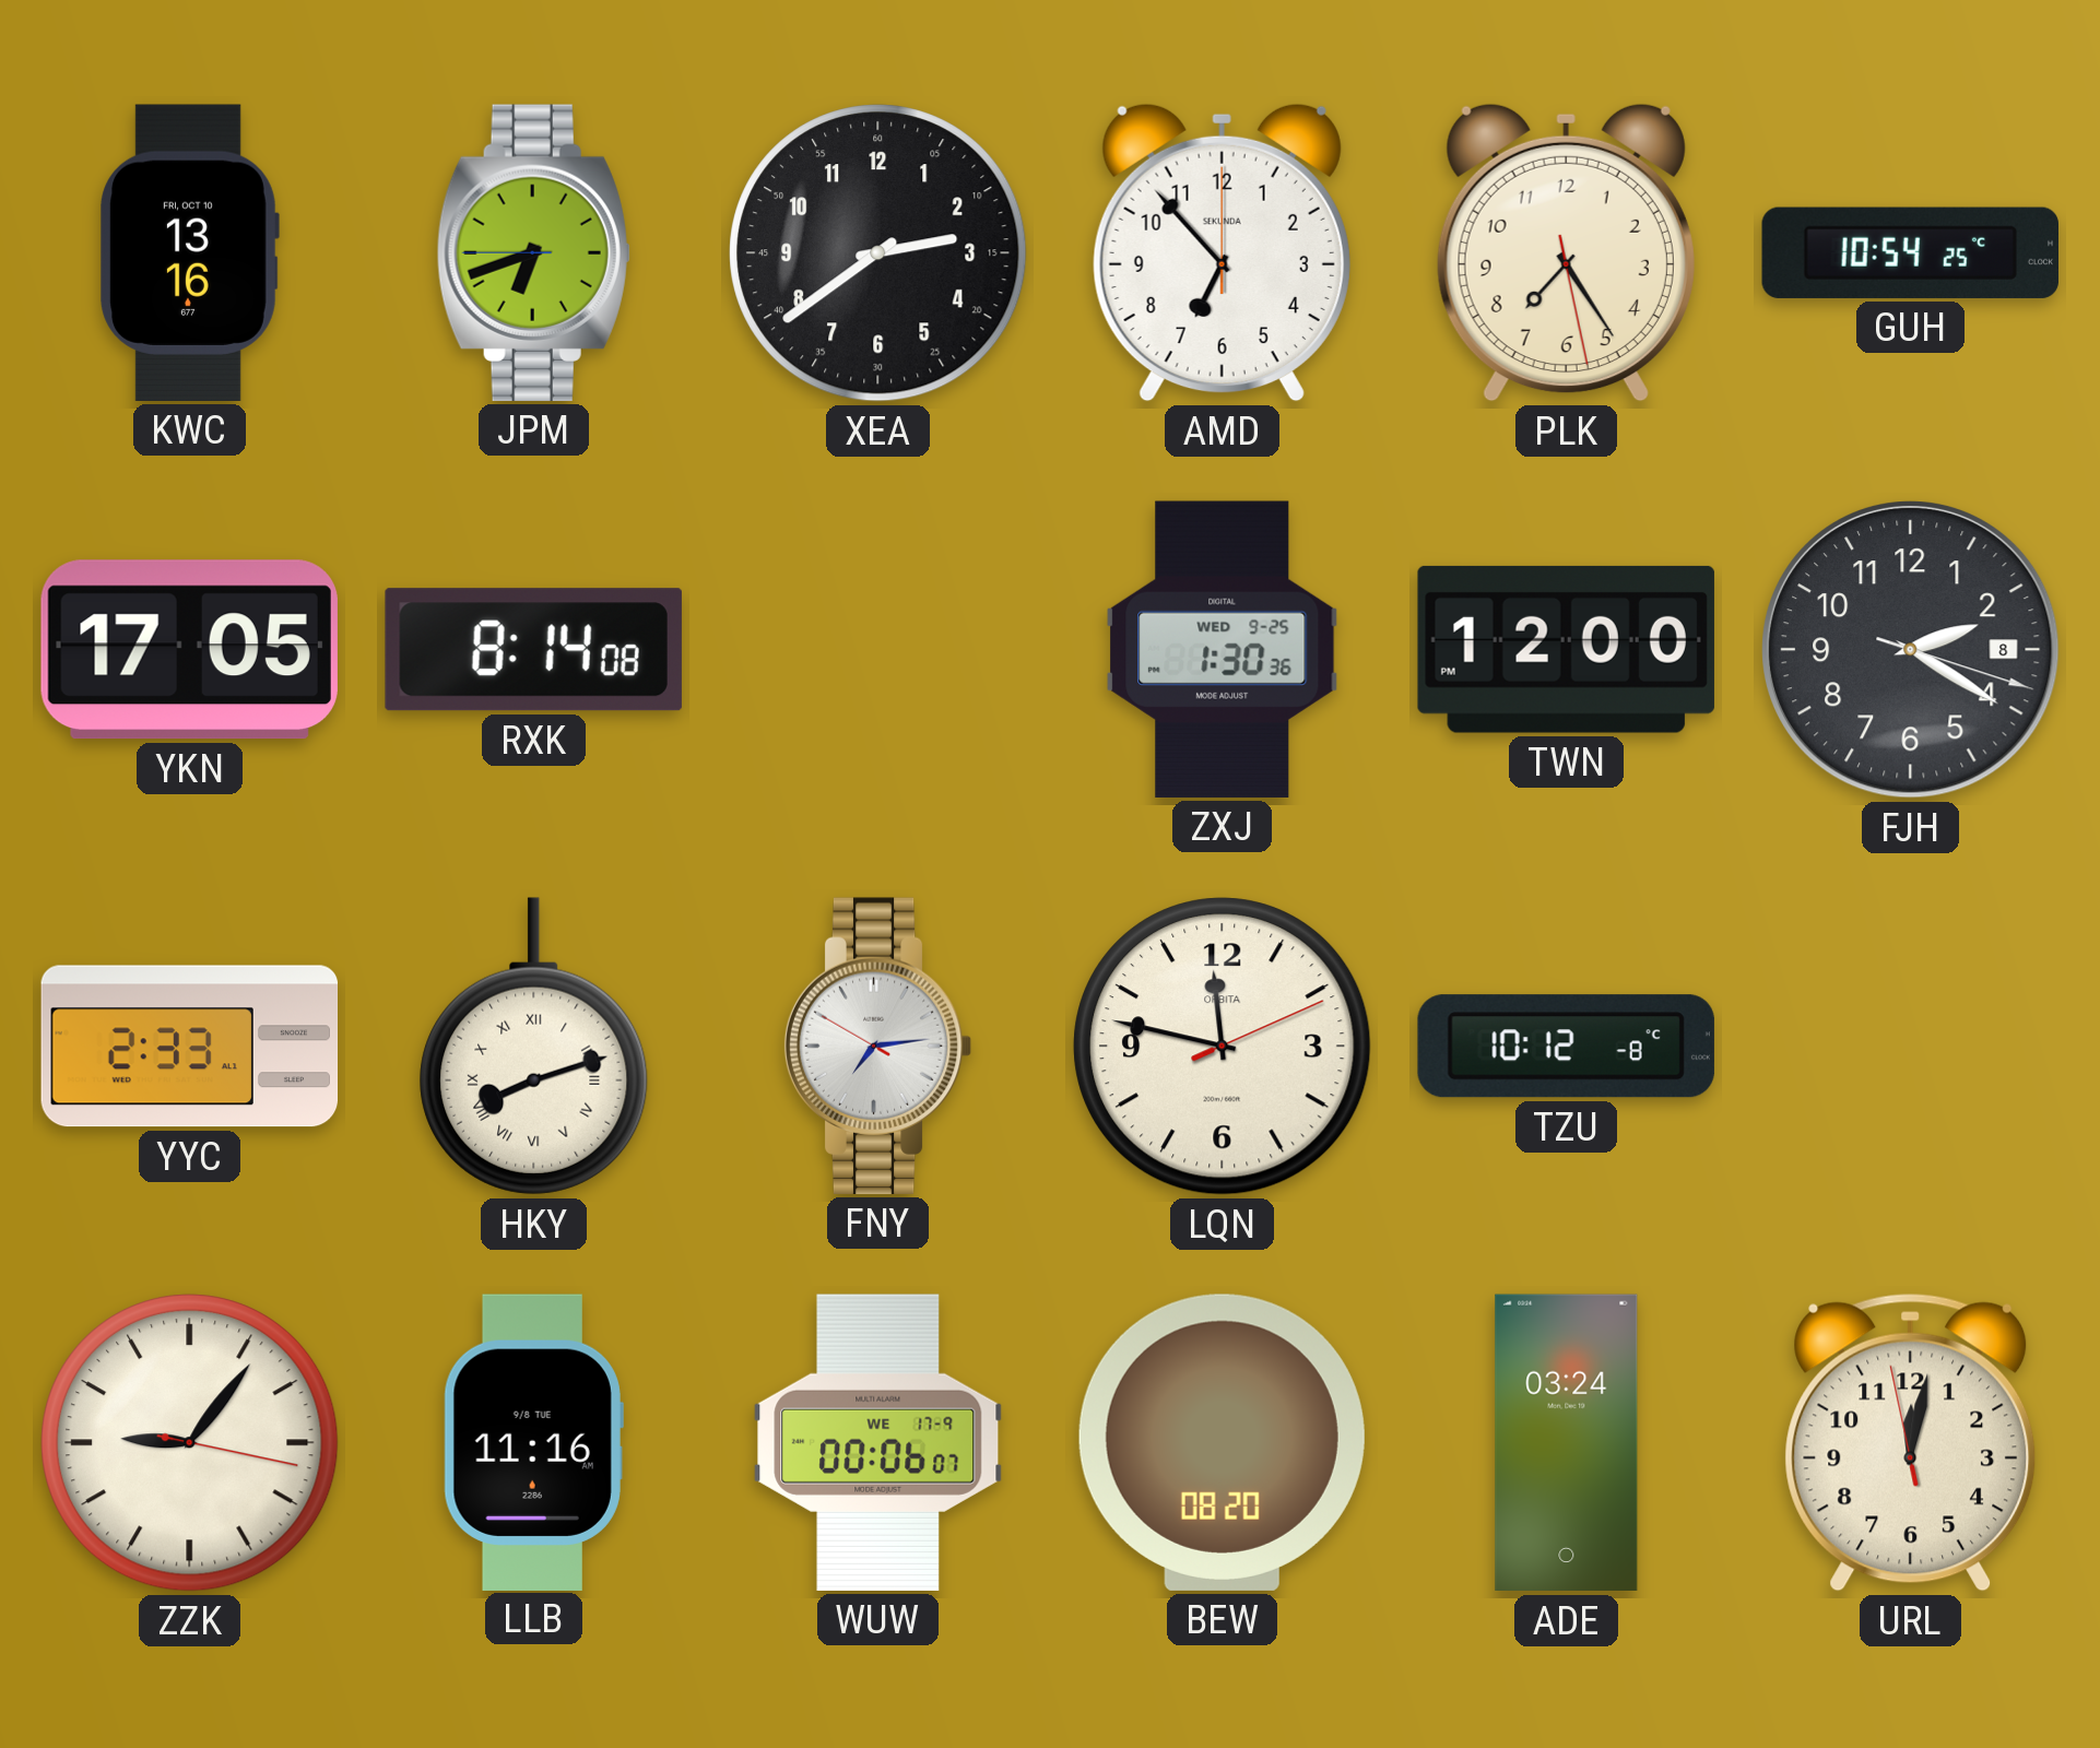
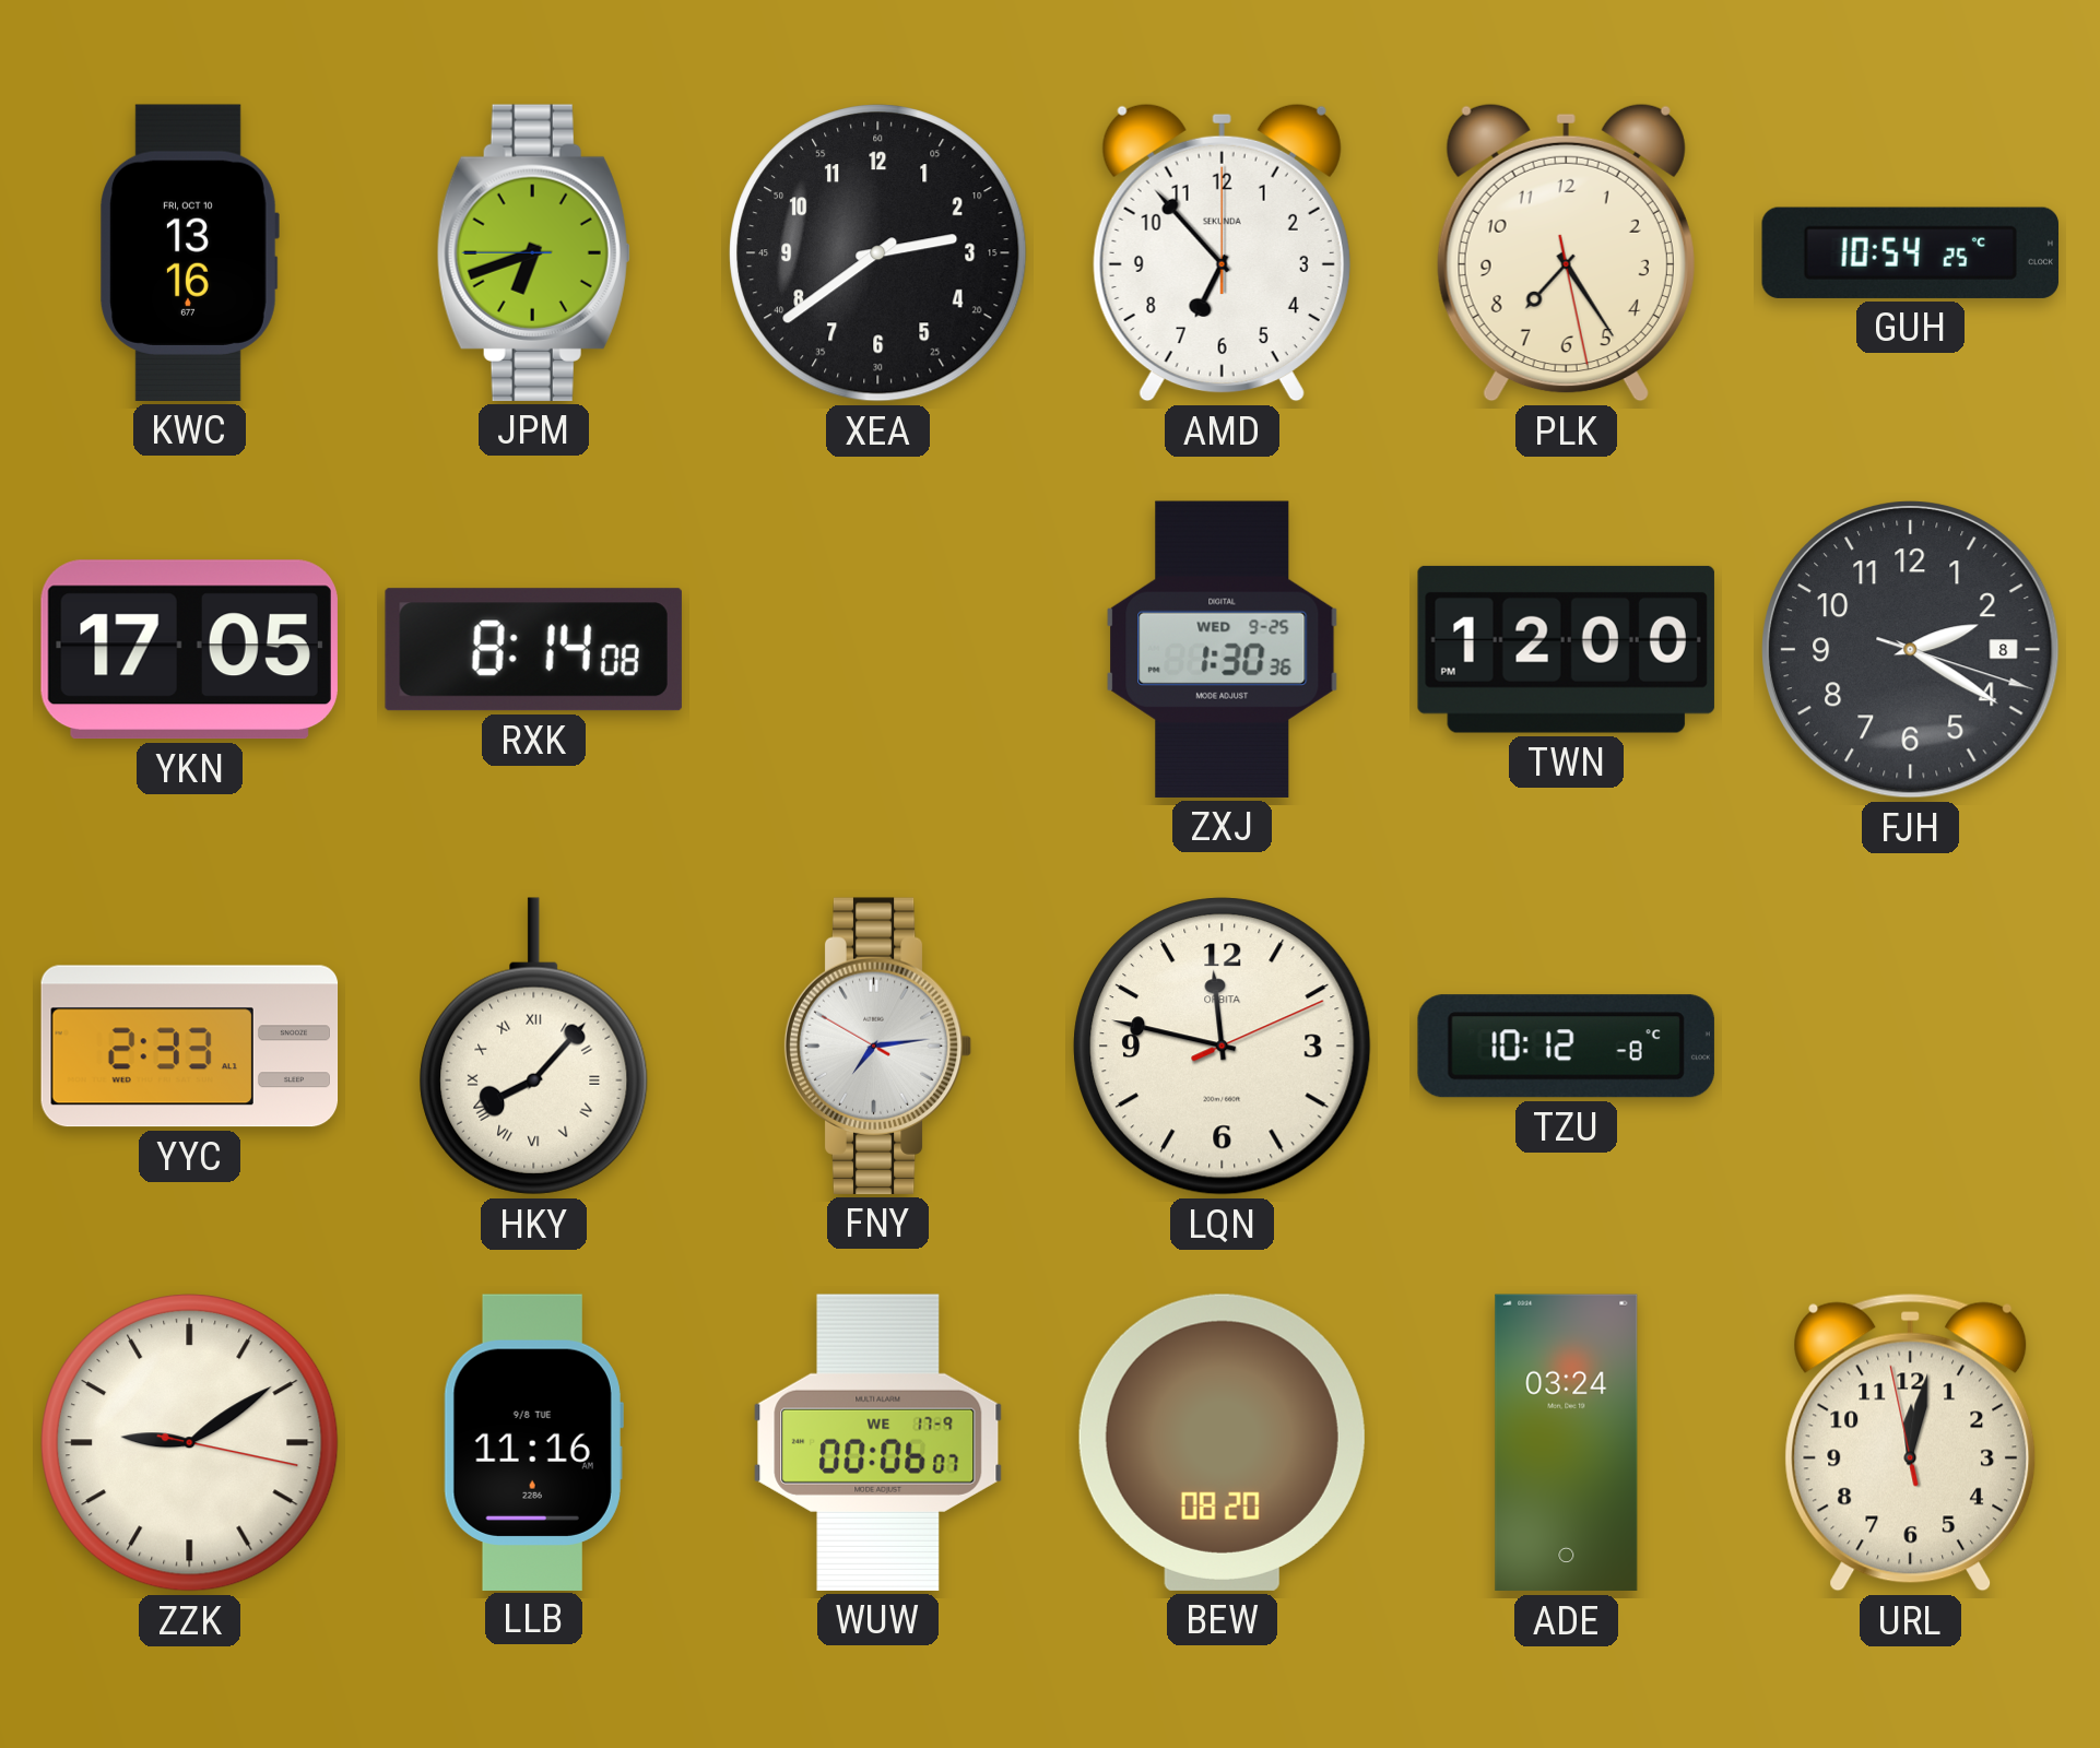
HKY: 8:12 -> 8:07 (534, 1047)
ZZK: 9:06 -> 9:09 (190, 1443)
